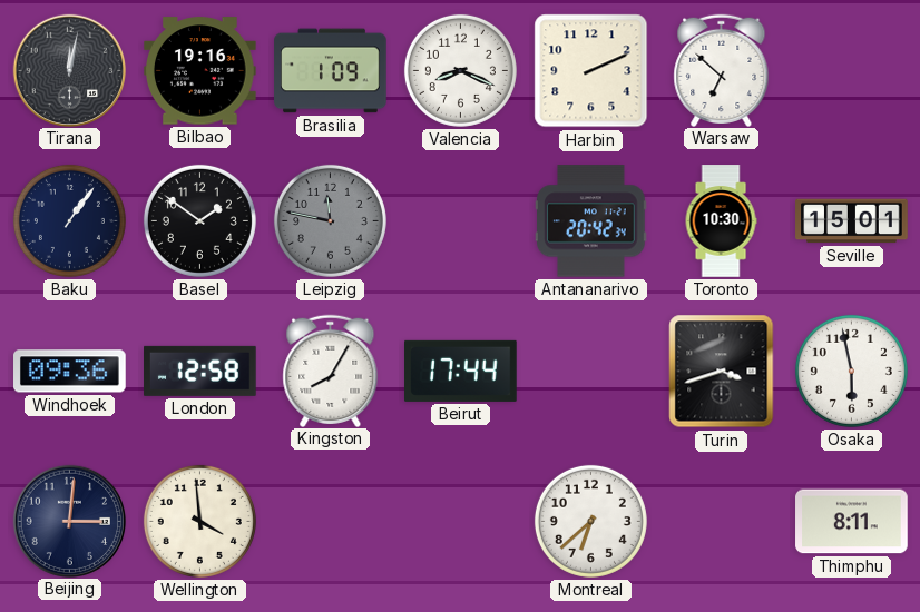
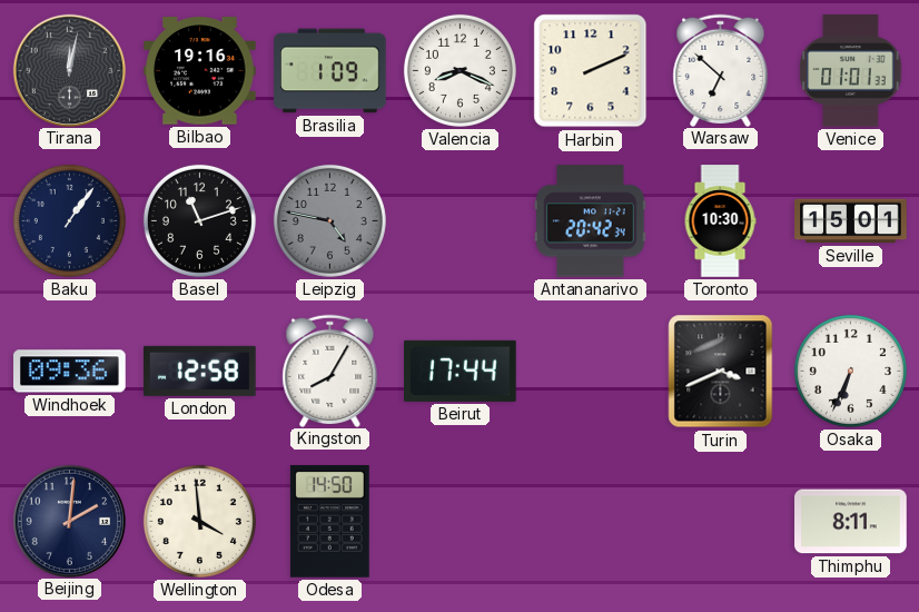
Venice: none -> 01:01 (851, 71)
Basel: 1:51 -> 11:12 (199, 220)
Leipzig: 11:47 -> 4:47 (329, 220)
Turin: 3:42 -> 3:41 (721, 372)
Osaka: 5:58 -> 6:34 (850, 371)
Beijing: 3:01 -> 2:01 (69, 521)
Odesa: none -> 14:50 (329, 522)
Montreal: 6:38 -> none (590, 521)
